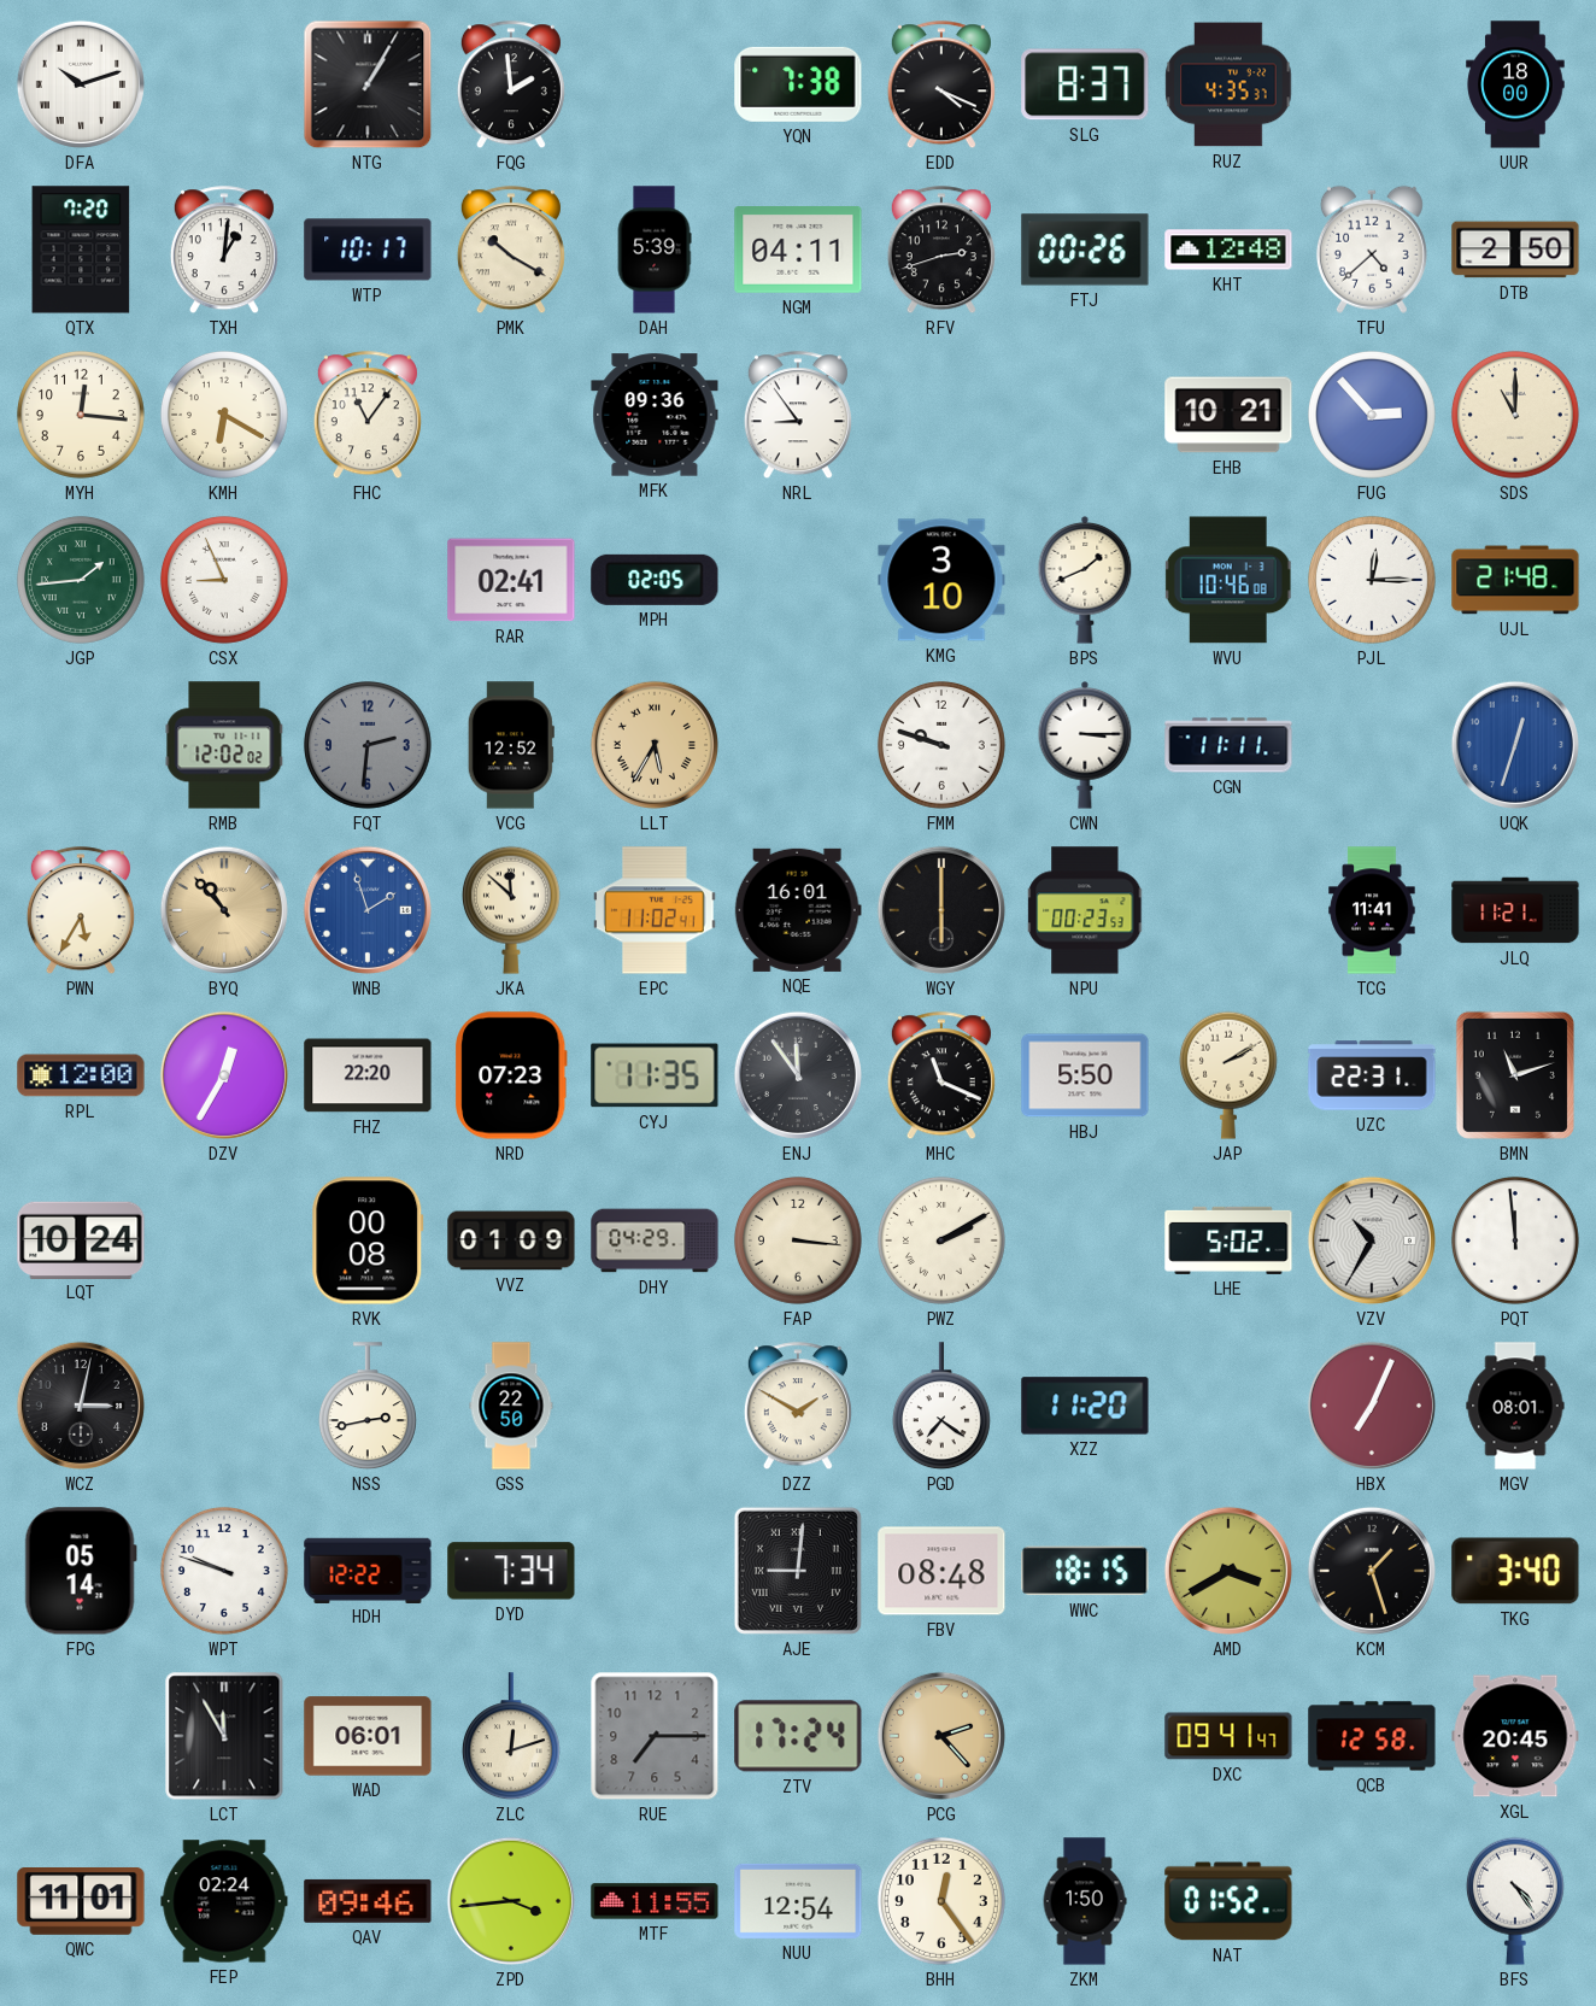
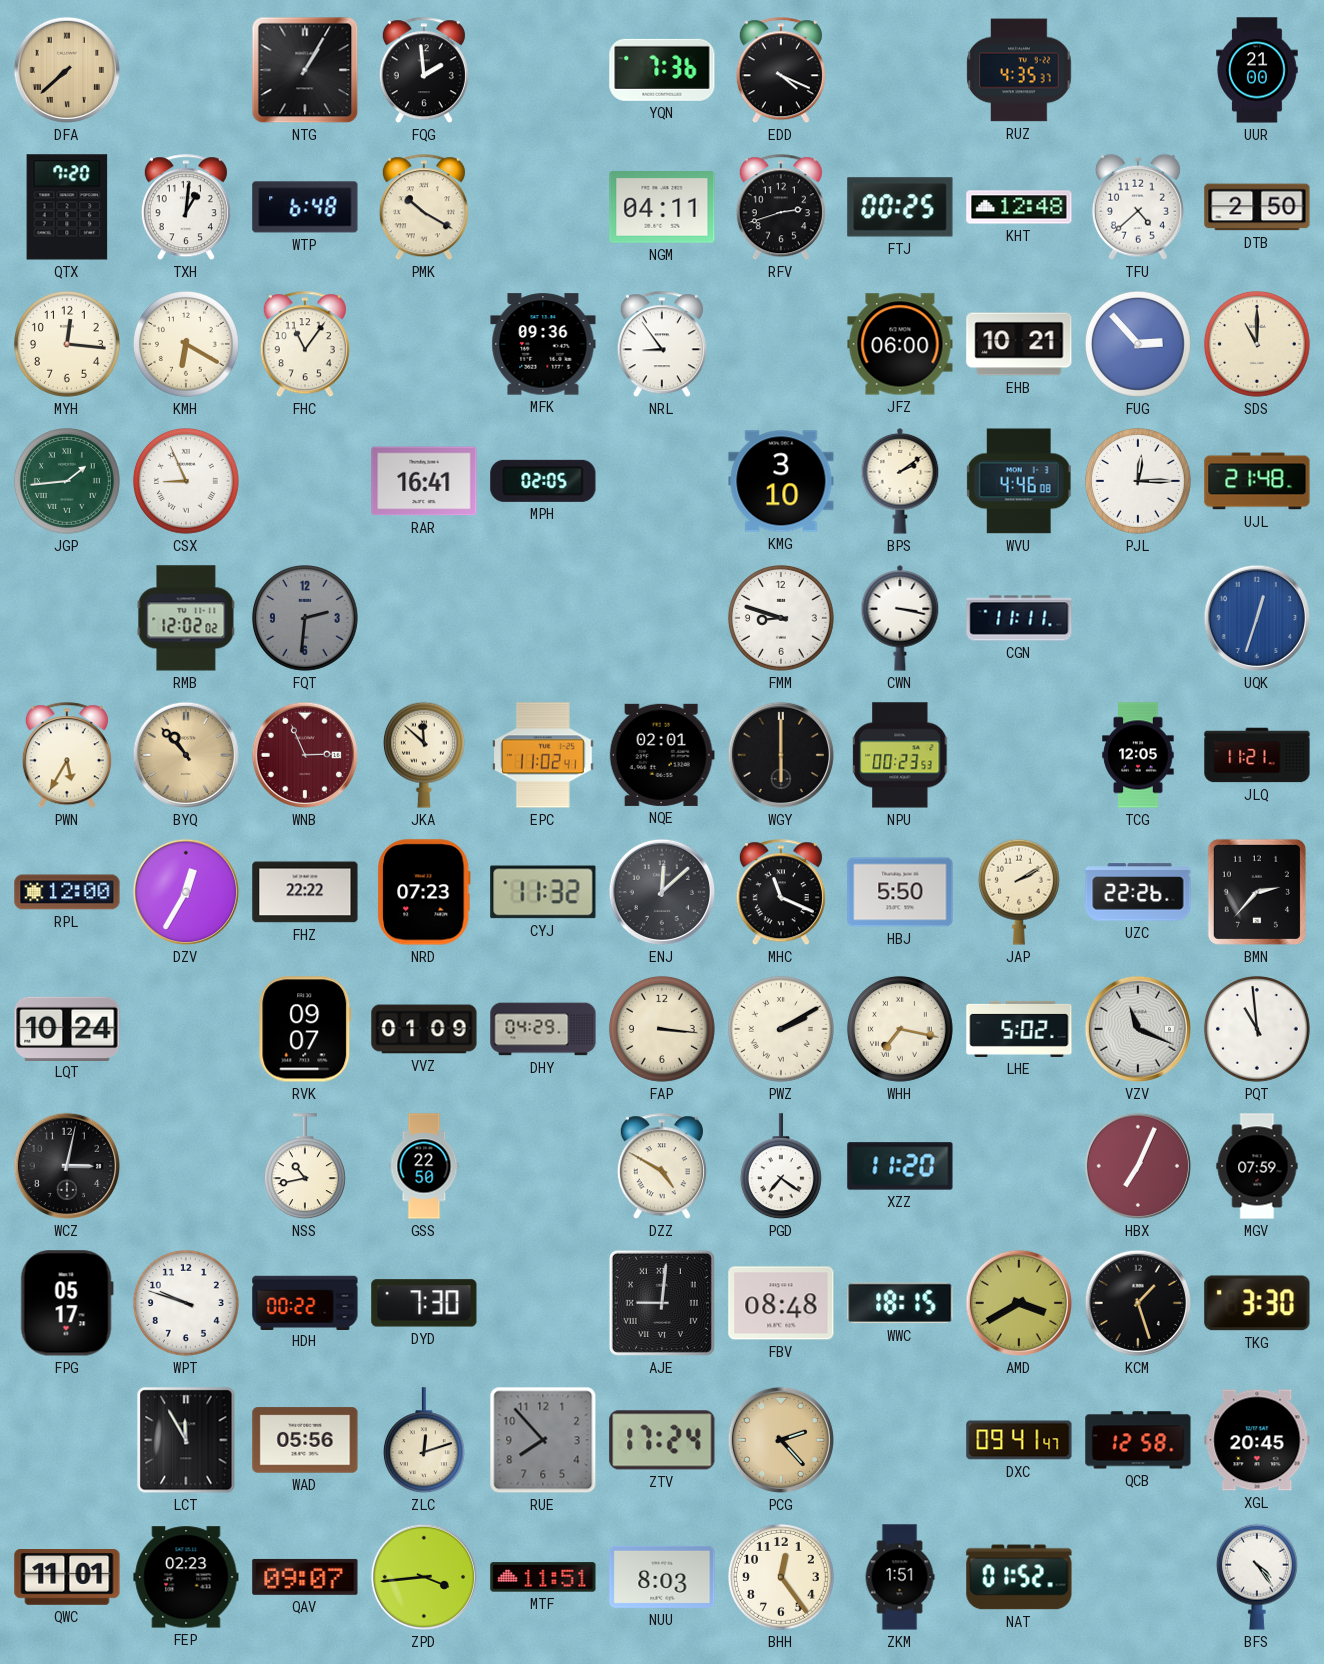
DFA: 10:12 -> 7:38 (67, 70)
DFA dial: white -> champagne (67, 70)
YQN: 7:38 -> 7:36 (662, 70)
SLG: 8:37 -> none (1085, 84)
UUR: 18:00 -> 21:00 (1257, 70)
WTP: 10:17 -> 6:48 (305, 207)
DAH: 5:39 -> none (655, 250)
FTJ: 00:26 -> 00:25 (900, 207)
JFZ: none -> 06:00 (900, 344)
RAR: 02:41 -> 16:41 (424, 481)
BPS: 1:41 -> 2:09 (900, 482)
WVU: 10:46 -> 4:46 (1019, 481)
VCG: 12:52 -> none (511, 745)
LLT: 5:35 -> none (655, 745)
FMM: 9:48 -> 8:48 (781, 618)
CWN: 3:15 -> 3:17 (900, 619)
WNB: 1:57 -> 2:56 (305, 755)
WNB dial: blue -> burgundy (305, 755)
NQE: 16:01 -> 02:01 (662, 755)
TCG: 11:41 -> 12:05 (1138, 755)
FHZ: 22:20 -> 22:22 (305, 892)
CYJ: 11:35 -> 11:32 (543, 892)
ENJ: 11:54 -> 12:08 (662, 892)
UZC: 22:31 -> 22:26 (1138, 892)
BMN: 11:12 -> 2:37 (1257, 892)
RVK: 00:08 -> 09:07 (305, 1029)
WHH: none -> 7:17 (900, 1029)
VZV: 10:35 -> 11:19 (1138, 1029)
PQT: 11:59 -> 10:59 (1257, 1029)
NSS: 2:43 -> 10:43 (305, 1167)
DZZ: 1:50 -> 4:50 (662, 1167)
MGV: 08:01 -> 07:59 (1257, 1166)
FPG: 05:14 -> 05:17 (67, 1303)
HDH: 12:22 -> 00:22 (305, 1302)
DYD: 7:34 -> 7:30 (424, 1303)
TKG: 3:40 -> 3:30 (1257, 1303)
WAD: 06:01 -> 05:56 (305, 1440)
RUE: 7:15 -> 7:53 (543, 1440)
FEP: 02:24 -> 02:23 (186, 1577)
QAV: 09:46 -> 09:07 (305, 1577)
MTF: 11:55 -> 11:51 (543, 1577)
NUU: 12:54 -> 8:03 (662, 1577)
ZKM: 1:50 -> 1:51 (900, 1577)
